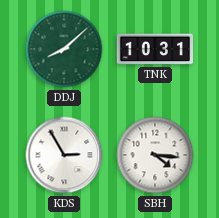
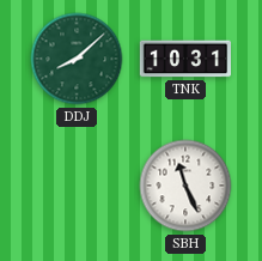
KDS: 2:55 -> none (64, 155)
SBH: 4:16 -> 11:26 (185, 186)
